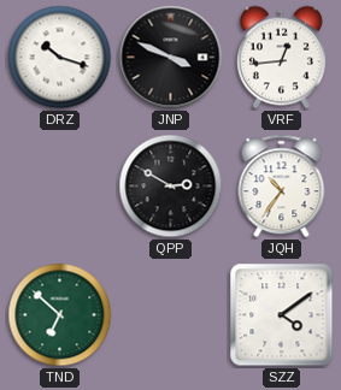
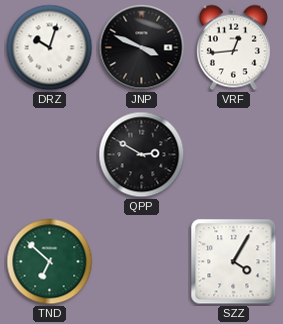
DRZ: 10:18 -> 10:03 (50, 48)
JQH: 10:36 -> none (282, 187)
SZZ: 4:09 -> 4:05 (234, 262)
